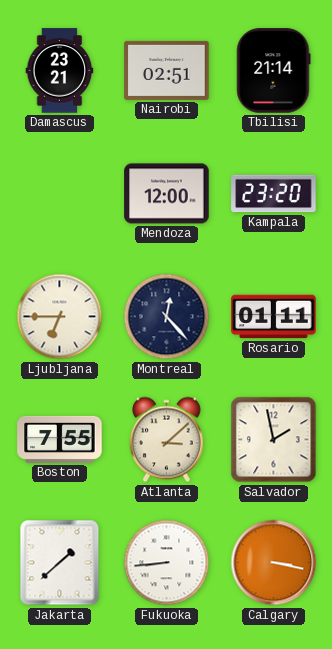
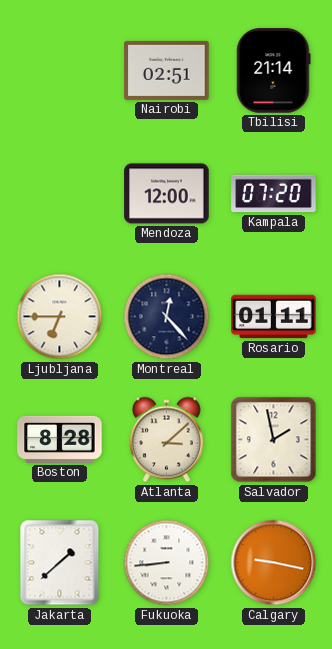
Damascus: 23:21 -> none (60, 71)
Kampala: 23:20 -> 07:20 (274, 194)
Boston: 7:55 -> 8:28 (60, 439)
Calgary: 3:17 -> 9:17 (274, 563)
